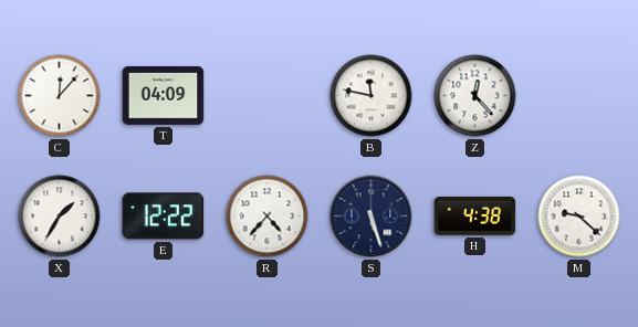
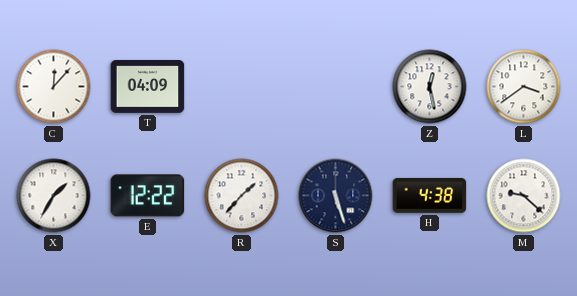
B: 11:47 -> none (372, 96)
Z: 12:23 -> 12:28 (430, 87)
L: none -> 3:39 (524, 87)
R: 4:37 -> 1:37 (242, 196)
